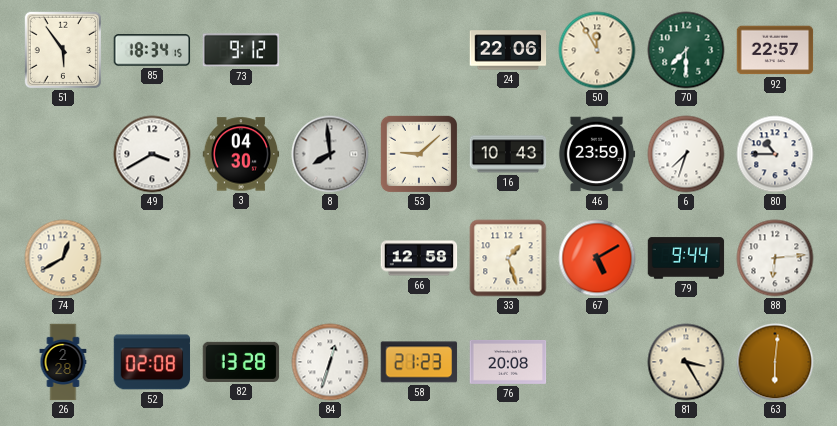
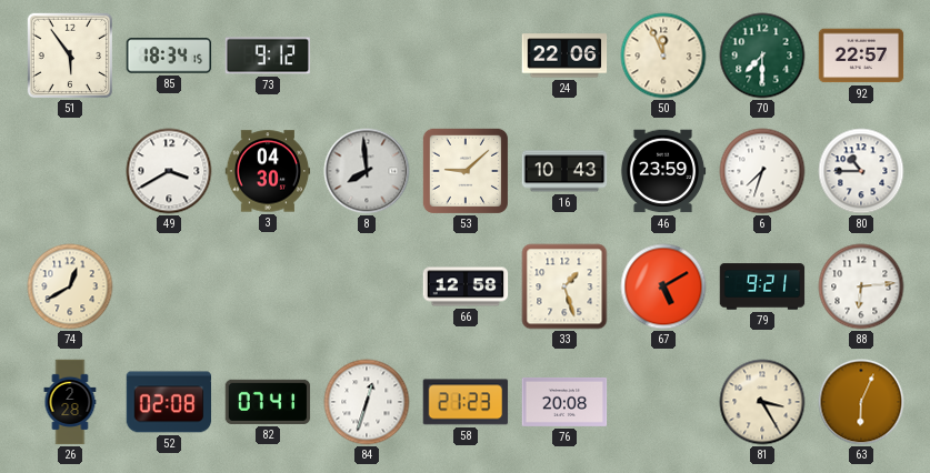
50: 11:55 -> 11:56 (663, 56)
79: 9:44 -> 9:21 (762, 286)
82: 13:28 -> 07:41 (268, 402)
63: 6:01 -> 6:04 (861, 402)
